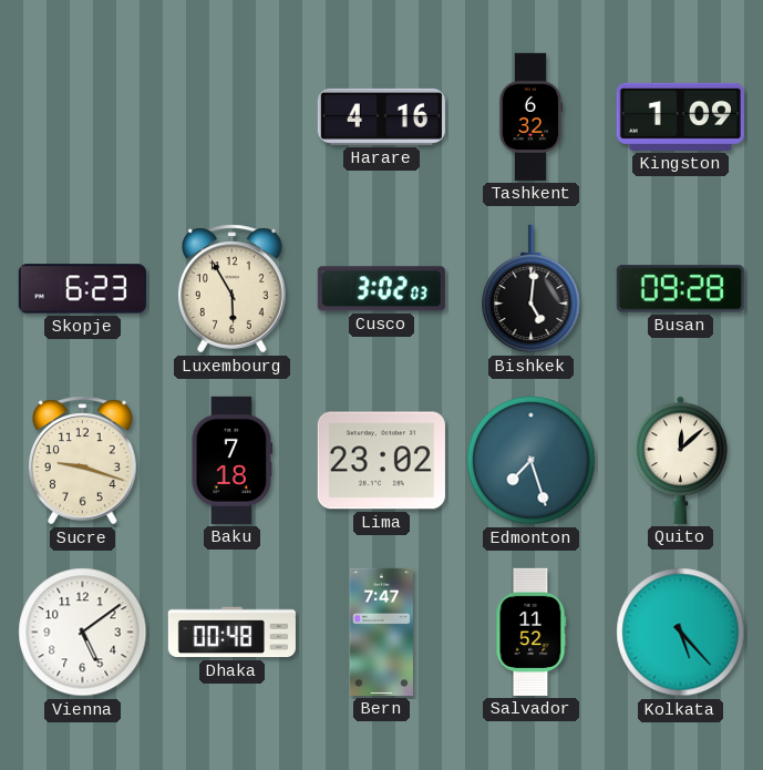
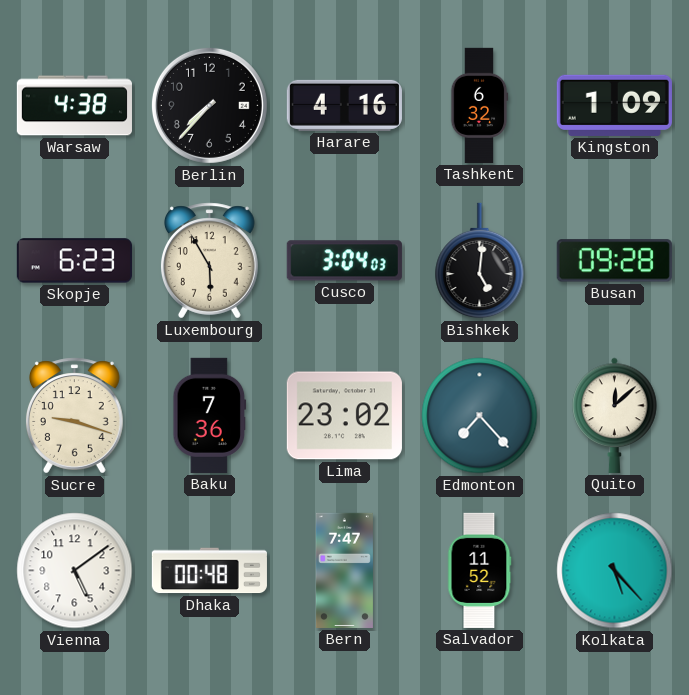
Warsaw: none -> 4:38 (74, 106)
Berlin: none -> 7:37 (209, 105)
Cusco: 3:02 -> 3:04 (344, 261)
Baku: 7:18 -> 7:36 (210, 415)
Edmonton: 7:27 -> 7:23 (480, 416)
